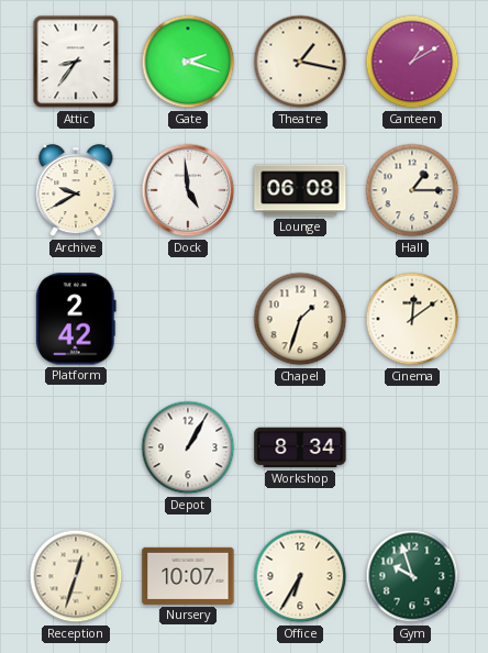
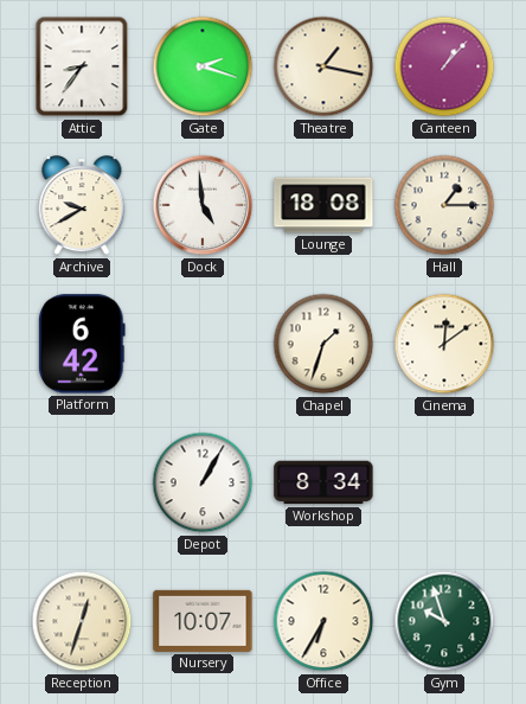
Canteen: 1:10 -> 1:07 (444, 66)
Lounge: 06:08 -> 18:08 (323, 205)
Platform: 2:42 -> 6:42 (82, 344)
